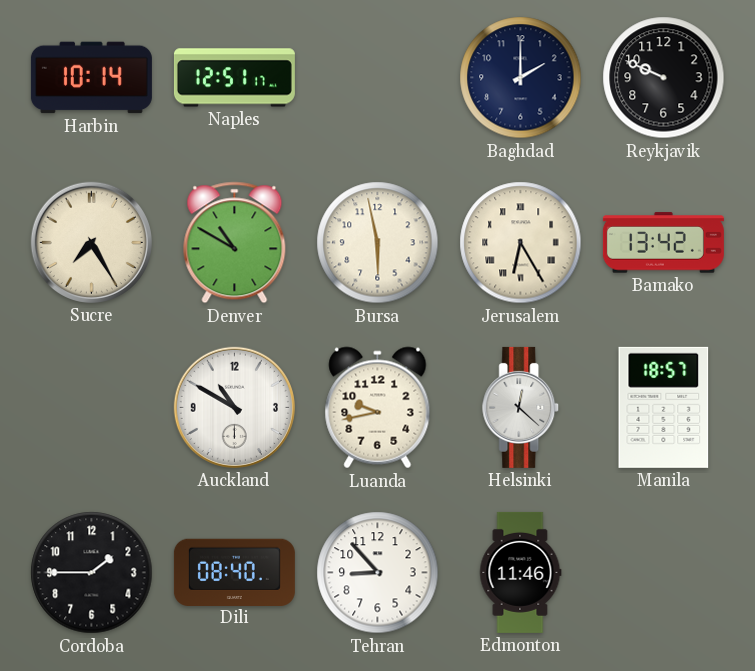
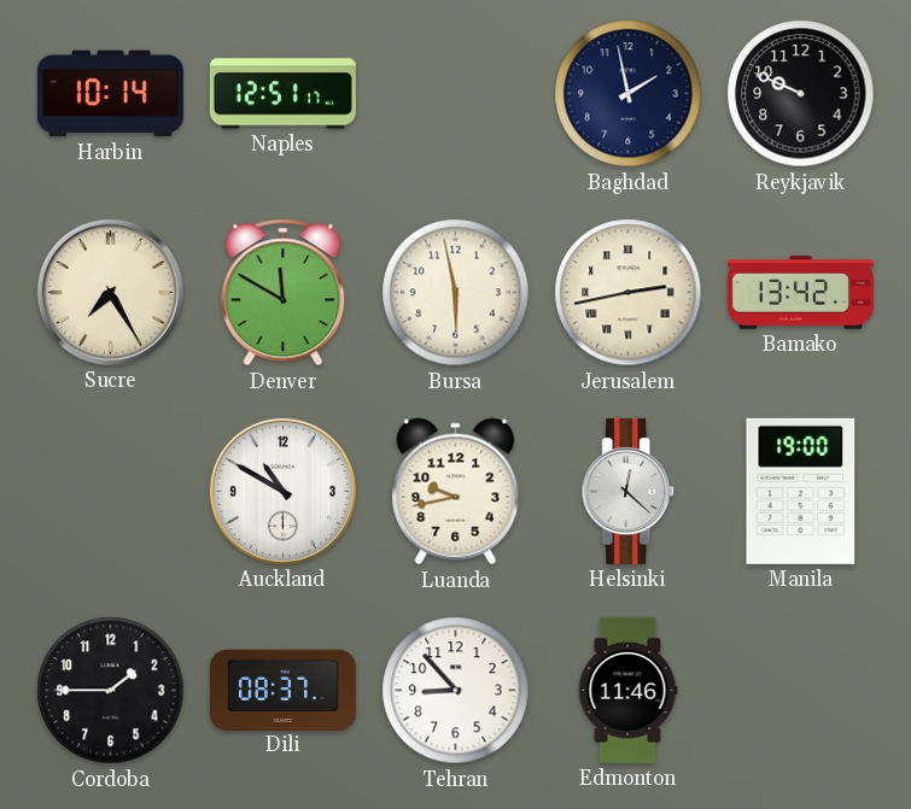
Baghdad: 2:00 -> 1:58 (629, 94)
Denver: 10:50 -> 11:50 (284, 293)
Jerusalem: 6:25 -> 2:43 (629, 293)
Manila: 18:57 -> 19:00 (801, 491)
Dili: 08:40 -> 08:37 (282, 690)
